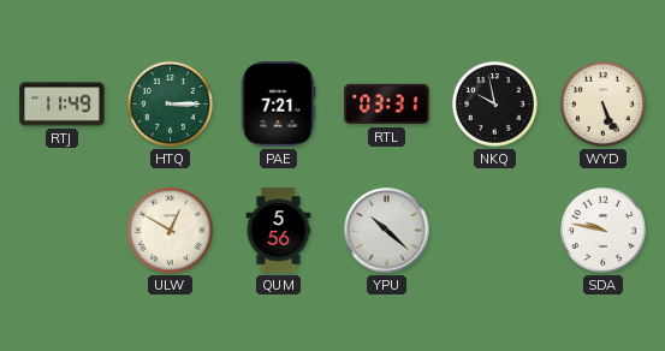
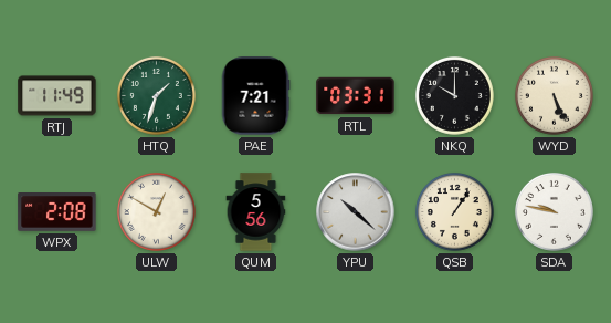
HTQ: 3:15 -> 1:33 (156, 95)
NKQ: 9:58 -> 10:00 (454, 95)
WPX: none -> 2:08 (57, 212)
QSB: none -> 1:06 (454, 211)
